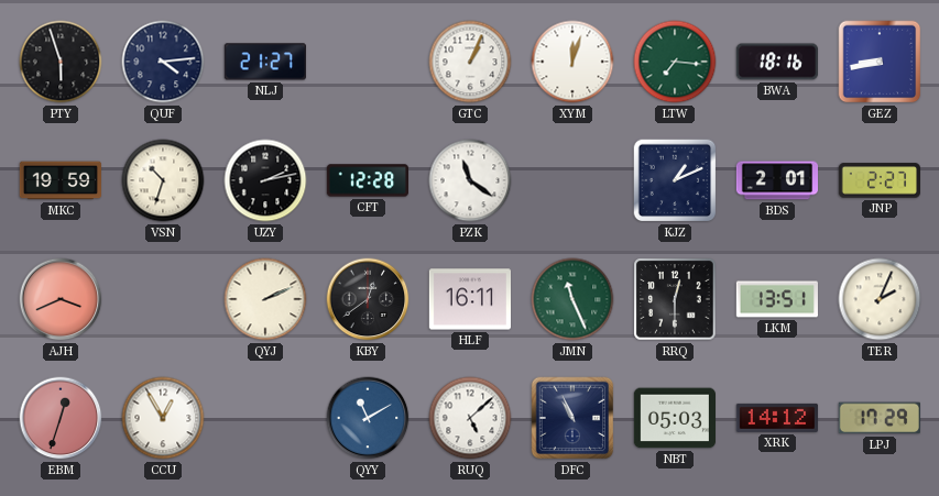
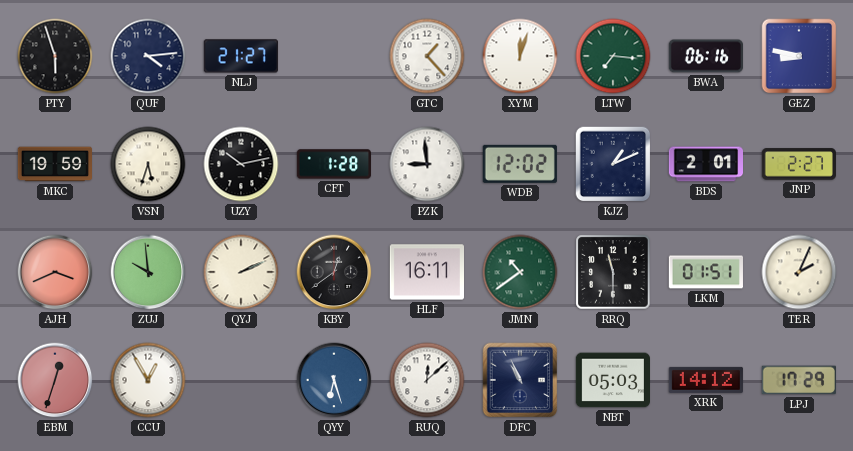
GTC: 1:04 -> 1:23 (427, 56)
BWA: 18:16 -> 06:16 (705, 56)
GEZ: 8:43 -> 8:47 (799, 56)
VSN: 10:33 -> 5:33 (148, 164)
UZY: 2:13 -> 10:13 (241, 164)
CFT: 12:28 -> 1:28 (333, 164)
PZK: 11:21 -> 8:59 (427, 164)
WDB: none -> 12:02 (520, 164)
ZUJ: none -> 9:59 (148, 272)
JMN: 11:26 -> 10:39 (520, 272)
RRQ: 12:30 -> 11:30 (613, 272)
LKM: 13:51 -> 01:51 (706, 272)
QYY: 11:10 -> 6:27 (334, 380)
RUQ: 5:08 -> 12:08 (427, 380)
